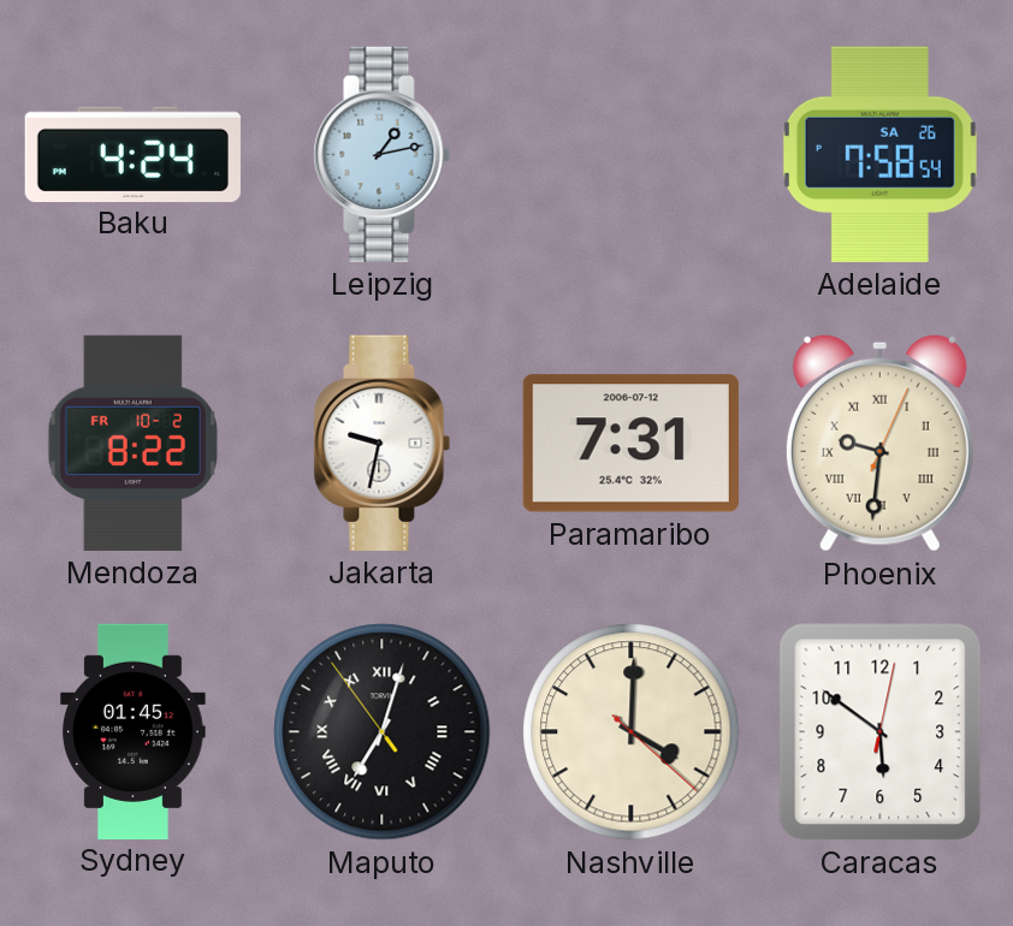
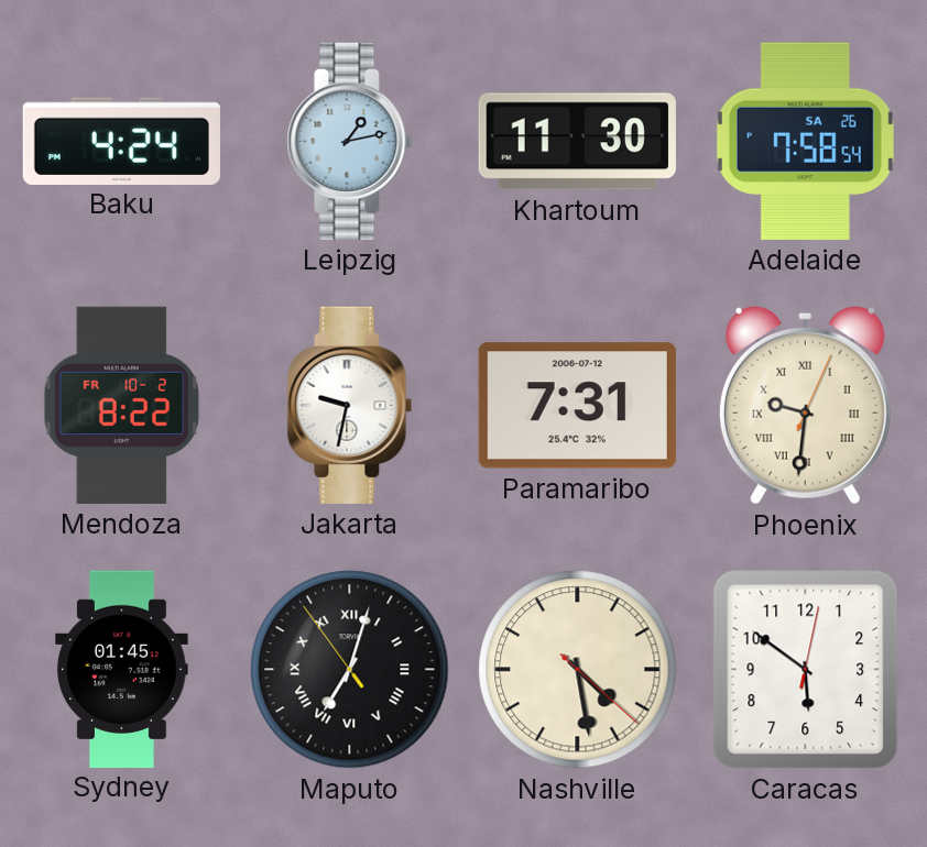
Khartoum: none -> 11:30 (577, 142)
Nashville: 4:00 -> 4:28 (578, 670)
